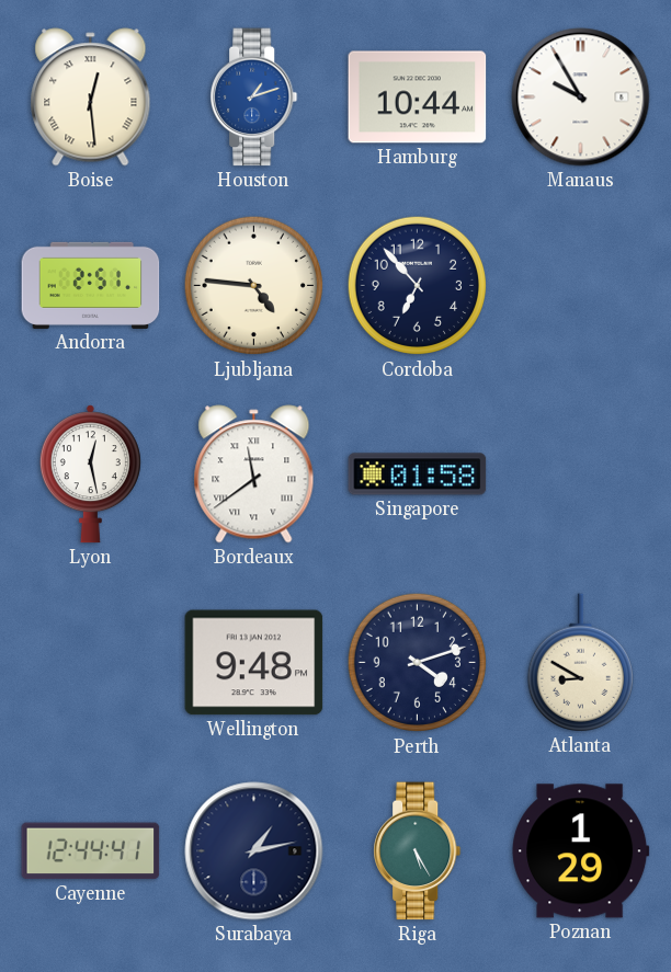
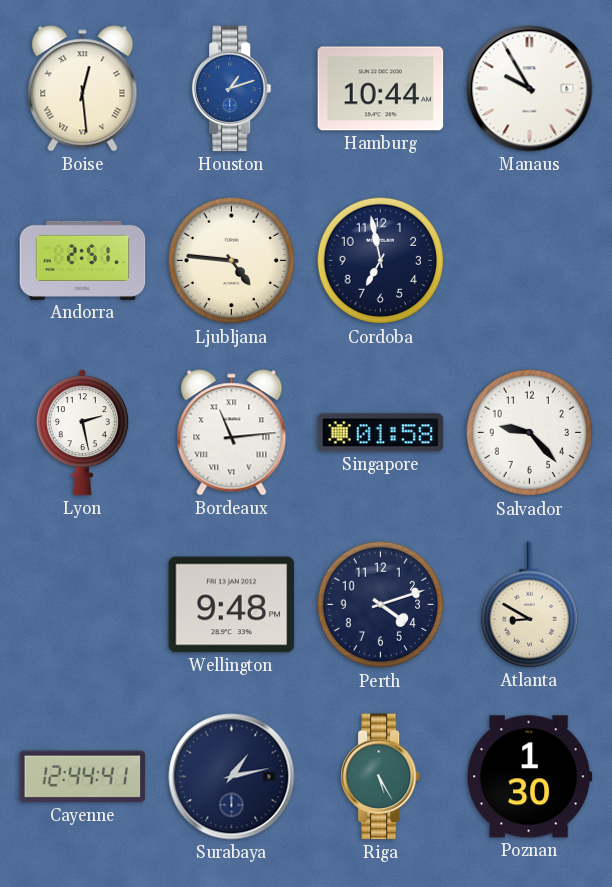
Cordoba: 6:53 -> 6:58 (381, 261)
Lyon: 12:28 -> 2:28 (82, 433)
Bordeaux: 11:39 -> 11:14 (232, 433)
Salvador: none -> 9:23 (530, 433)
Poznan: 1:29 -> 1:30 (530, 777)
